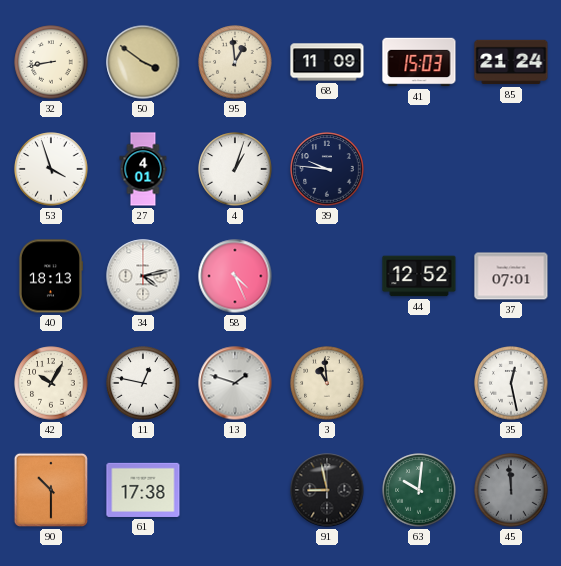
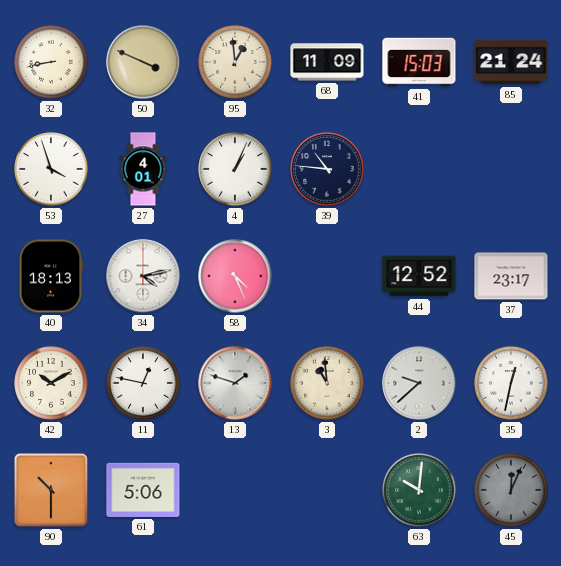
50: 3:51 -> 3:49 (143, 62)
4: 1:03 -> 1:04 (235, 169)
39: 9:46 -> 10:46 (327, 169)
37: 07:01 -> 23:17 (511, 276)
42: 10:05 -> 10:10 (51, 383)
2: none -> 9:38 (419, 383)
35: 12:28 -> 12:32 (511, 383)
61: 17:38 -> 5:06 (143, 490)
91: 8:58 -> none (327, 490)
45: 11:59 -> 12:04 (511, 490)
